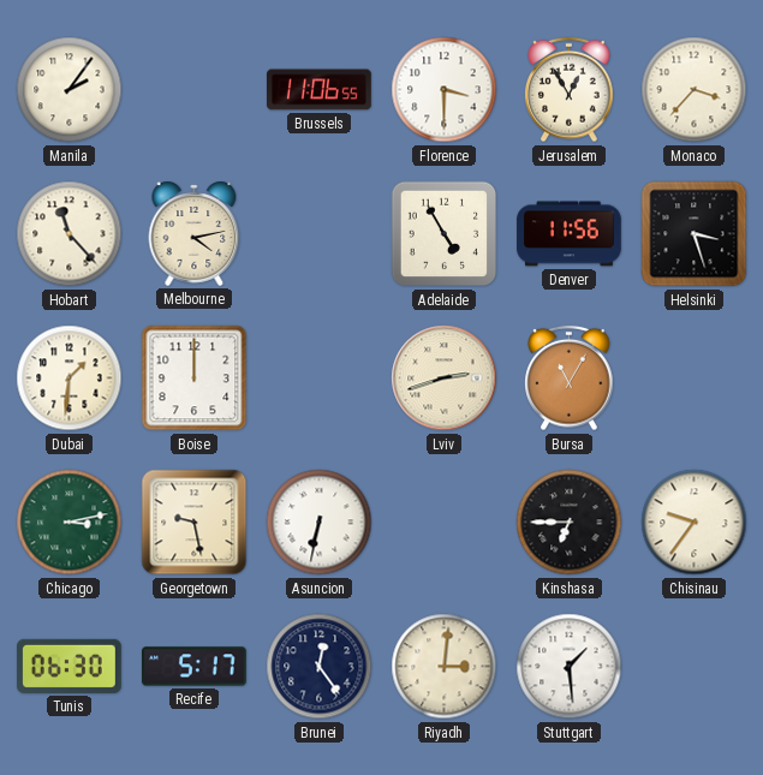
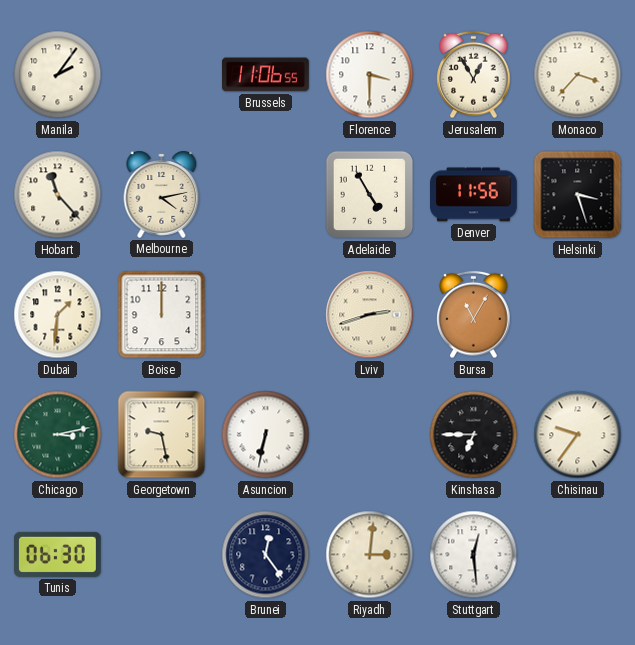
Recife: 5:17 -> none (195, 667)
Stuttgart: 1:29 -> 12:29 (474, 555)
